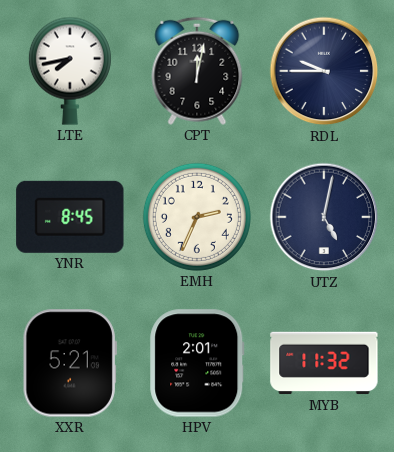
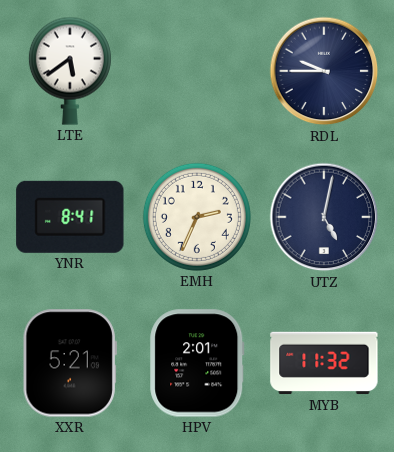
LTE: 7:43 -> 5:39 (70, 71)
CPT: 12:02 -> none (197, 71)
YNR: 8:45 -> 8:41 (70, 217)
